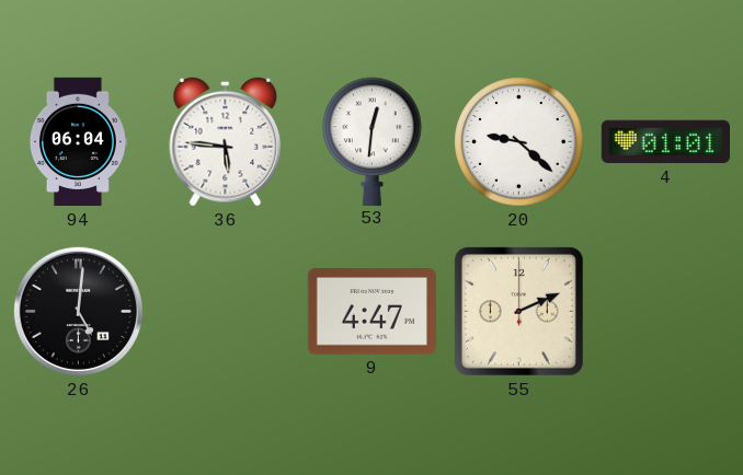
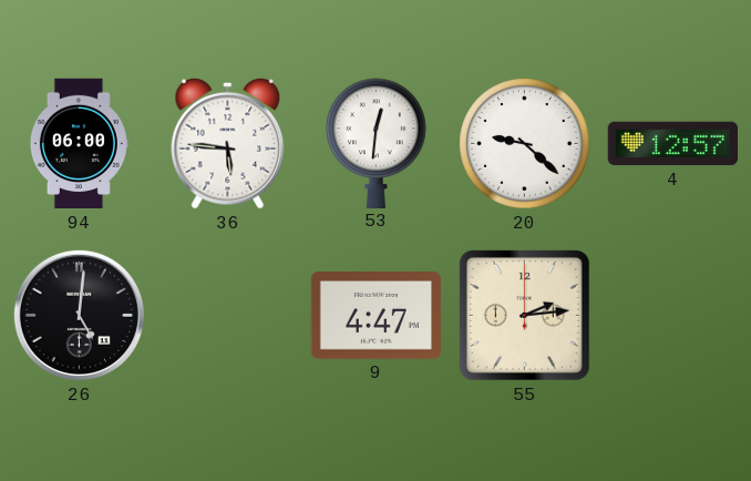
94: 06:04 -> 06:00 (79, 144)
4: 01:01 -> 12:57 (672, 144)
55: 2:11 -> 2:14 (524, 315)
